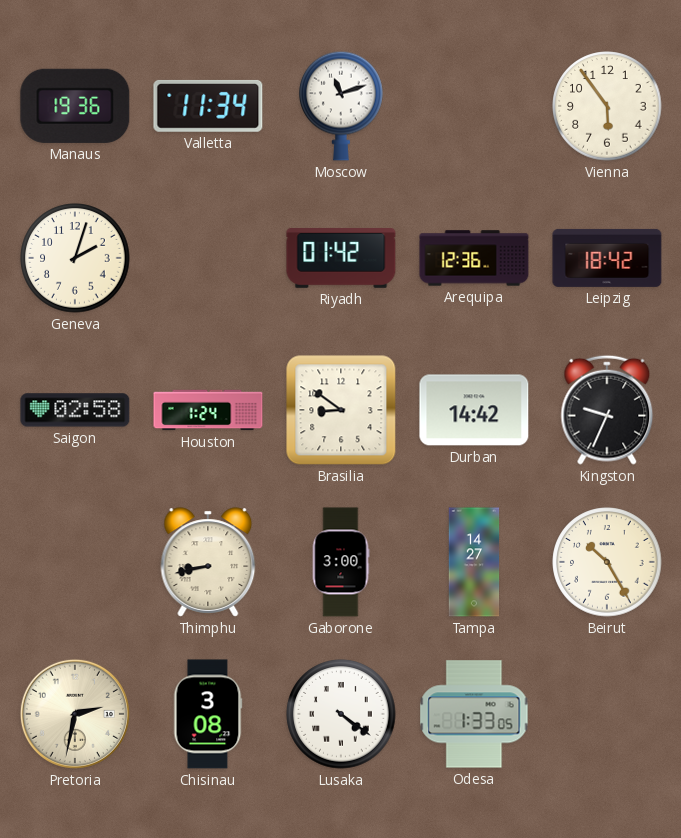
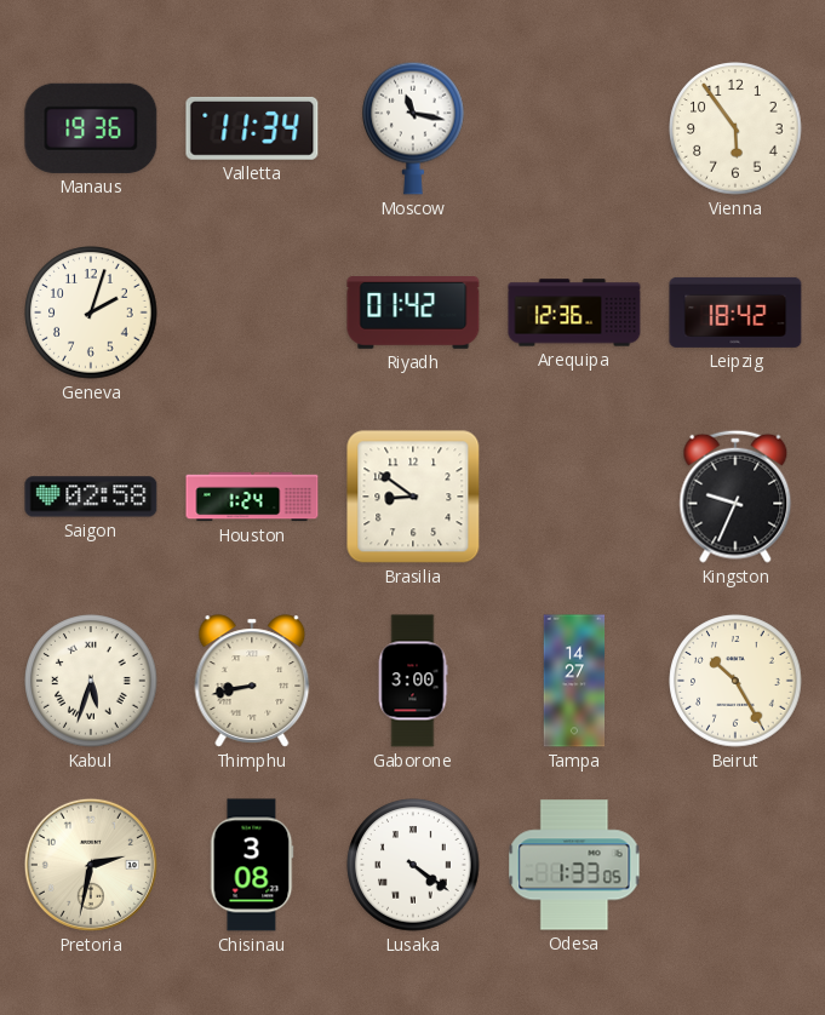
Moscow: 11:12 -> 11:17 (414, 128)
Durban: 14:42 -> none (474, 410)
Kabul: none -> 5:33 (91, 681)
